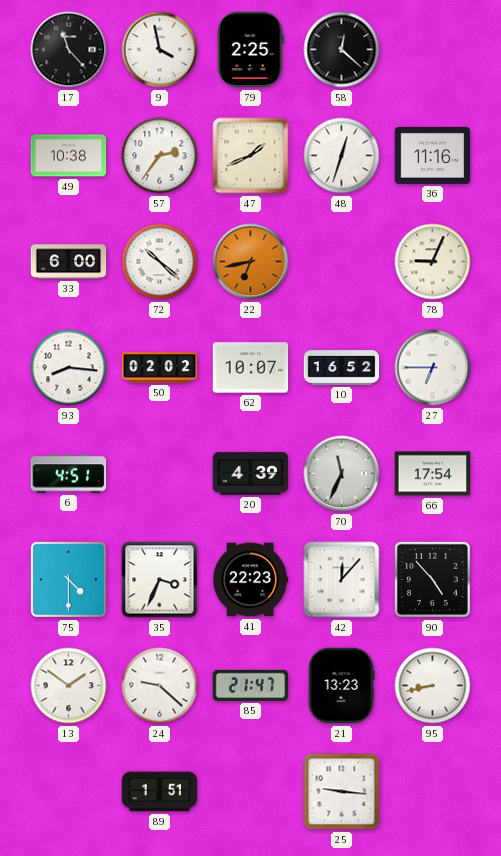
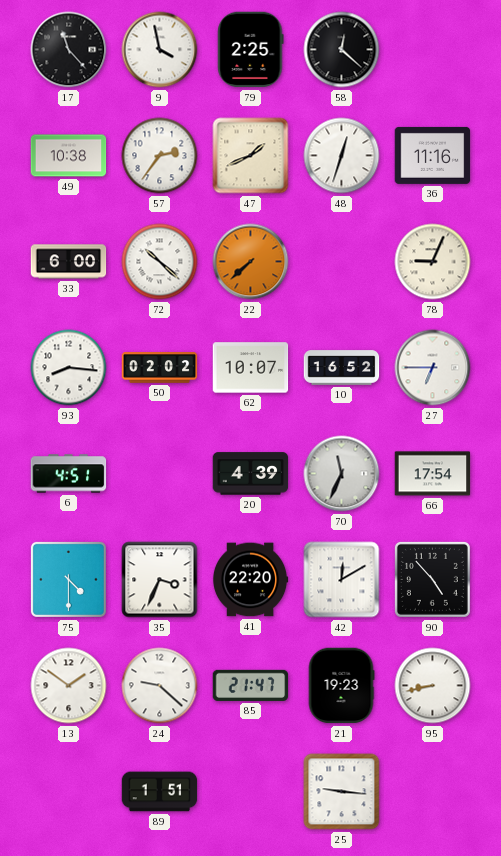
22: 6:43 -> 7:38 (251, 262)
41: 22:23 -> 22:20 (250, 580)
42: 12:07 -> 12:10 (342, 580)
21: 13:23 -> 19:23 (341, 686)
